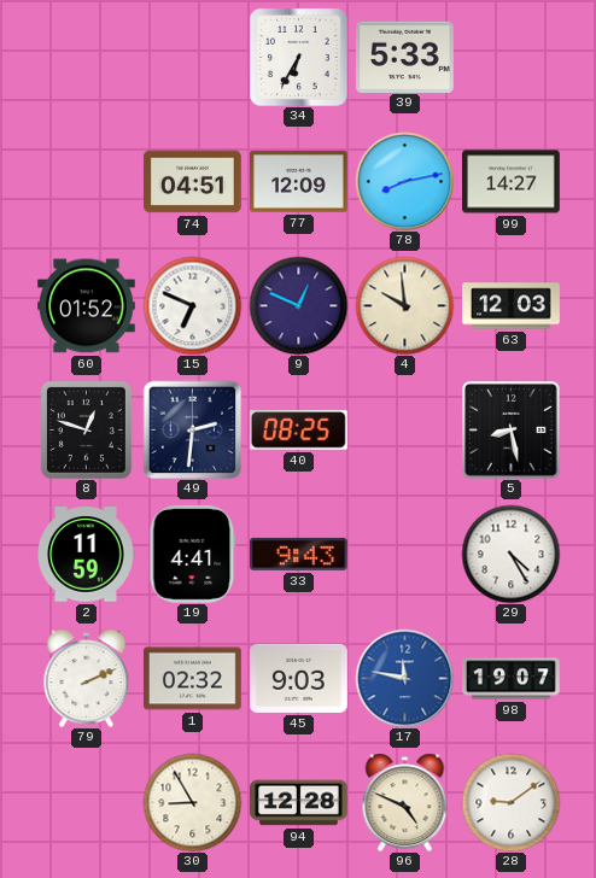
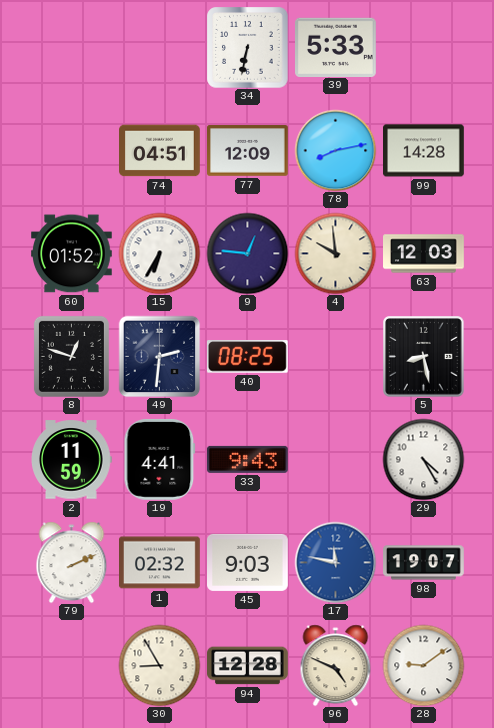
34: 6:35 -> 6:32 (247, 47)
99: 14:27 -> 14:28 (424, 151)
15: 6:49 -> 6:35 (159, 253)
9: 12:49 -> 12:46 (247, 253)
